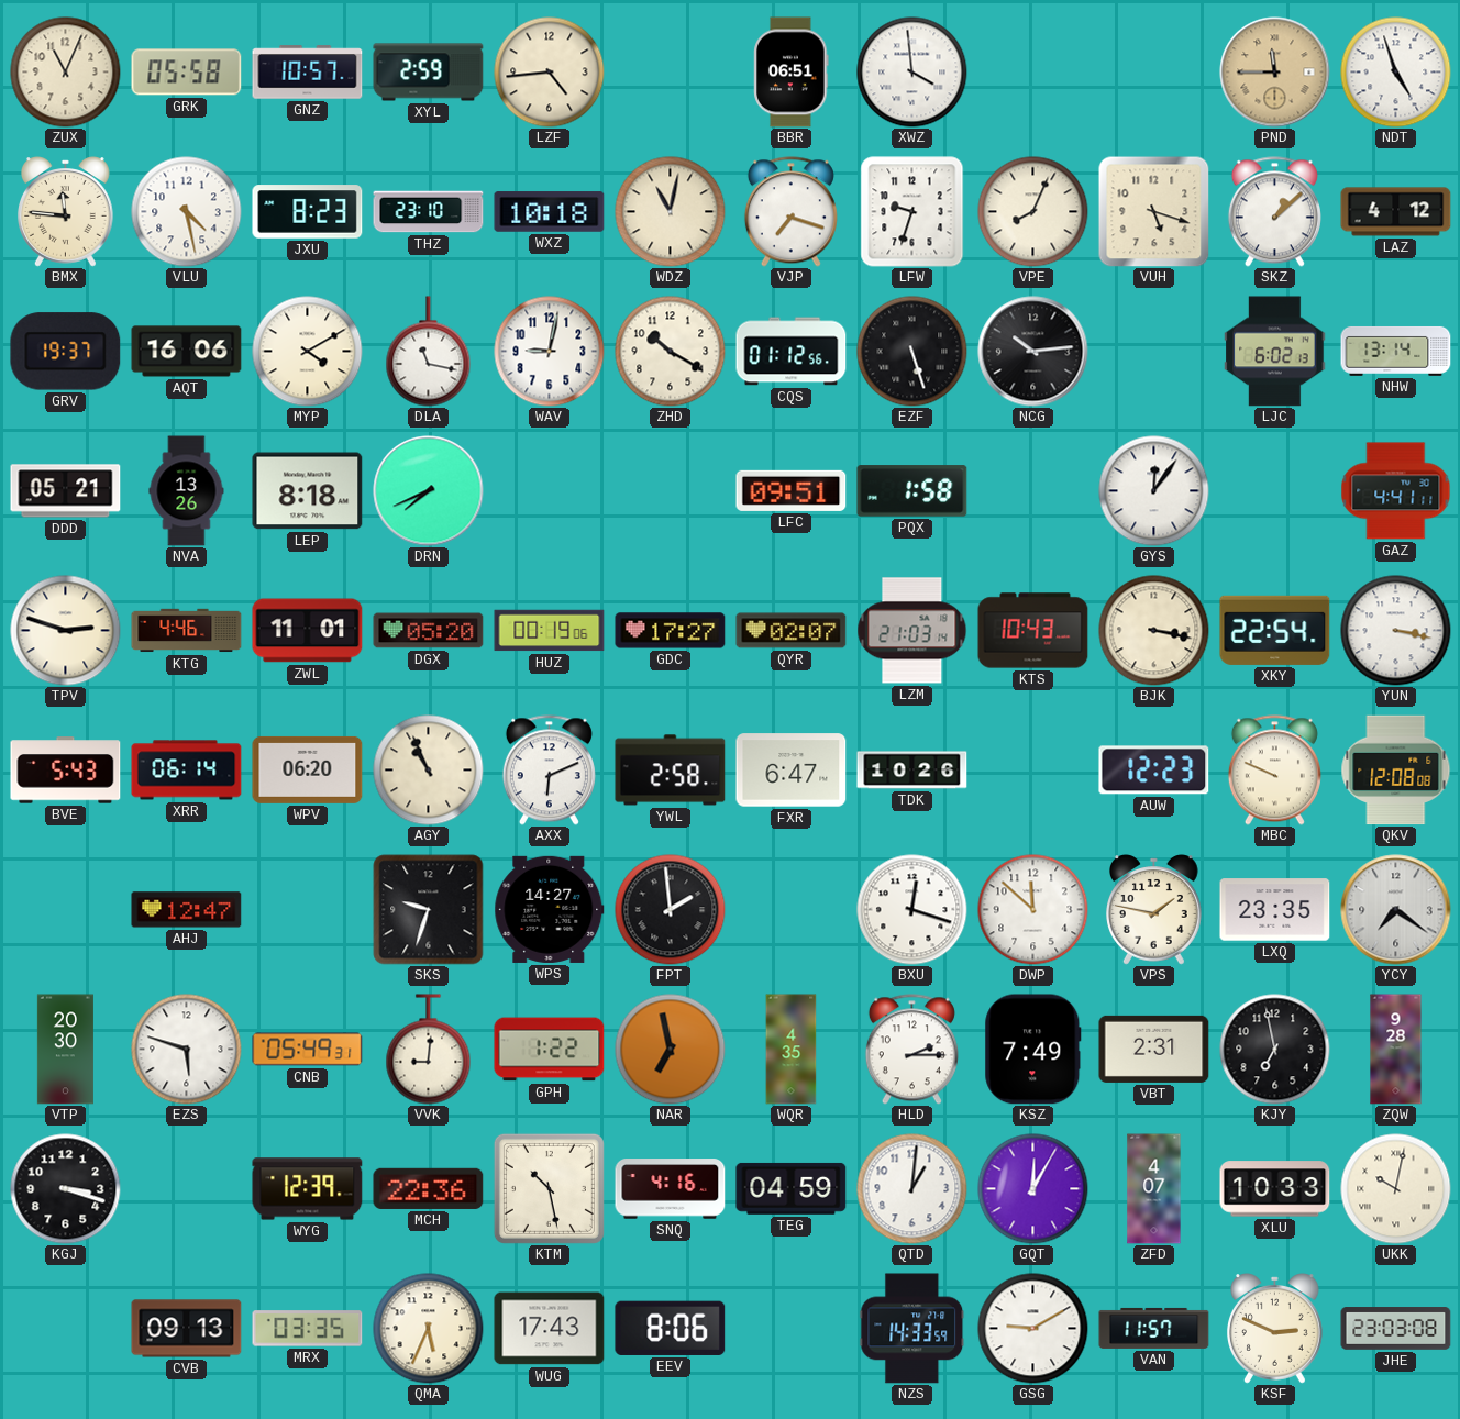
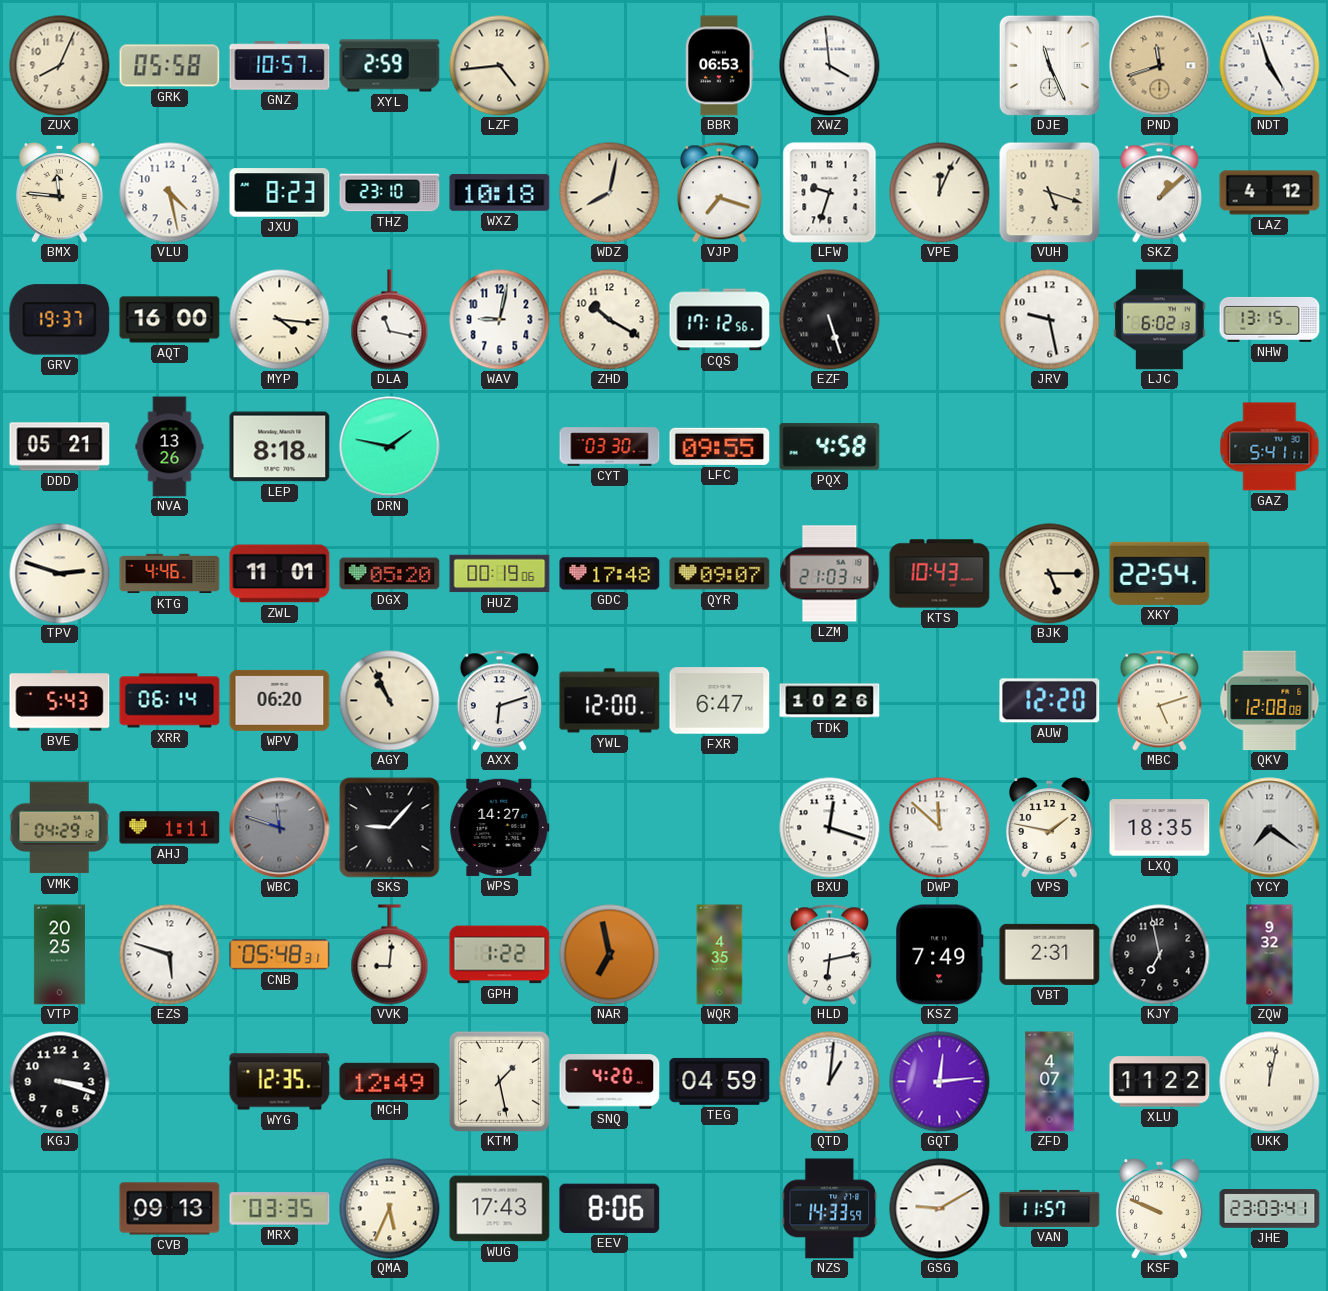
ZUX: 11:04 -> 8:04 (60, 66)
BBR: 06:51 -> 06:53 (720, 66)
DJE: none -> 11:26 (1049, 65)
PND: 11:45 -> 11:42 (1160, 66)
WDZ: 11:02 -> 8:02 (610, 193)
VPE: 8:04 -> 12:04 (940, 193)
AQT: 16:06 -> 16:00 (170, 320)
MYP: 4:10 -> 4:16 (280, 320)
CQS: 01:12 -> 17:12 (720, 320)
NCG: 10:14 -> none (1033, 352)
JRV: none -> 9:28 (1050, 320)
NHW: 13:14 -> 13:15 (1270, 319)
DRN: 7:41 -> 1:47 (390, 447)
CYT: none -> 03:30 (610, 447)
LFC: 09:51 -> 09:55 (720, 446)
PQX: 1:58 -> 4:58 (830, 447)
GYS: 12:06 -> none (1154, 491)
GAZ: 4:41 -> 5:41 (1270, 447)
GDC: 17:27 -> 17:48 (610, 574)
QYR: 02:07 -> 09:07 (720, 574)
BJK: 3:17 -> 5:15 (1050, 574)
YUN: 3:17 -> none (1396, 631)
AXX: 6:11 -> 6:12 (499, 701)
YWL: 2:58 -> 12:00 (610, 701)
AUW: 12:23 -> 12:20 (1050, 701)
MBC: 9:49 -> 5:12 (1159, 701)
VMK: none -> 04:29 (59, 828)
AHJ: 12:47 -> 1:11 (170, 828)
WBC: none -> 11:48 (280, 828)
SKS: 9:33 -> 9:07 (390, 828)
FPT: 1:59 -> none (671, 910)
LXQ: 23:35 -> 18:35 (1160, 828)
VTP: 20:30 -> 20:25 (59, 955)
CNB: 05:49 -> 05:48 (280, 955)
HLD: 2:15 -> 6:13 (829, 955)
ZQW: 9:28 -> 9:32 (1270, 955)
WYG: 12:39 -> 12:35 (280, 1082)
MCH: 22:36 -> 12:49 (390, 1081)
KTM: 10:28 -> 1:28 (499, 1081)
SNQ: 4:16 -> 4:20 (610, 1082)
GQT: 12:05 -> 12:14 (940, 1082)
XLU: 10:33 -> 11:22 (1160, 1082)
UKK: 10:02 -> 12:02 (1270, 1082)
KSF: 2:49 -> 9:49 (1160, 1209)
JHE: 23:03:08 -> 23:03:41 (1270, 1209)
